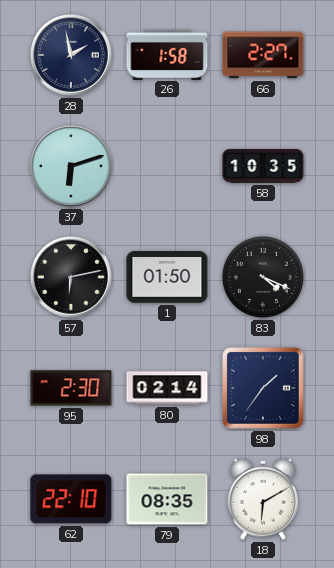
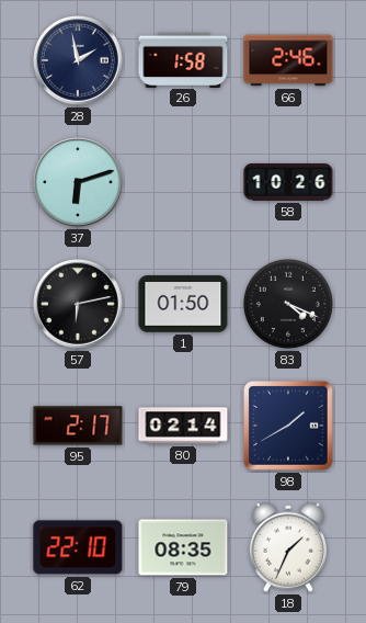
66: 2:27 -> 2:46 (288, 60)
58: 10:35 -> 10:26 (288, 183)
95: 2:30 -> 2:17 (78, 426)
98: 1:36 -> 1:40 (289, 427)
18: 6:10 -> 1:34 (288, 547)
